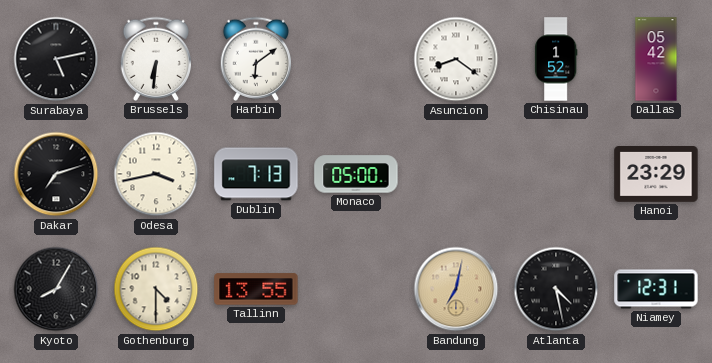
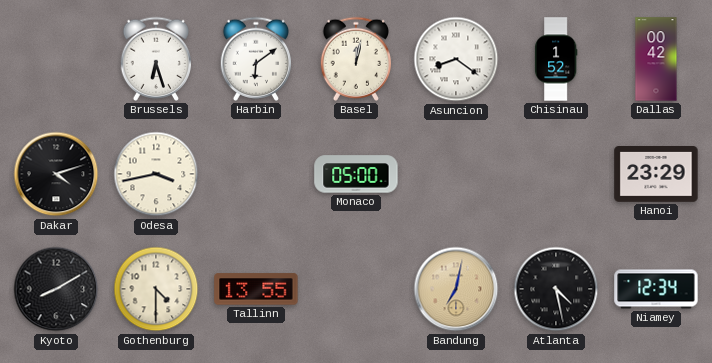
Surabaya: 5:13 -> none (56, 59)
Brussels: 6:31 -> 6:27 (155, 59)
Basel: none -> 12:02 (355, 59)
Dallas: 05:42 -> 00:42 (656, 59)
Dakar: 7:12 -> 4:12 (56, 174)
Dublin: 7:13 -> none (256, 174)
Kyoto: 8:05 -> 8:10 (56, 289)
Niamey: 12:31 -> 12:34 (656, 289)
